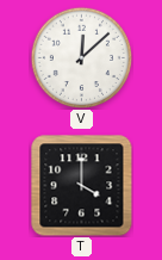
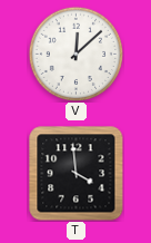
T: 4:00 -> 3:59 (77, 174)
